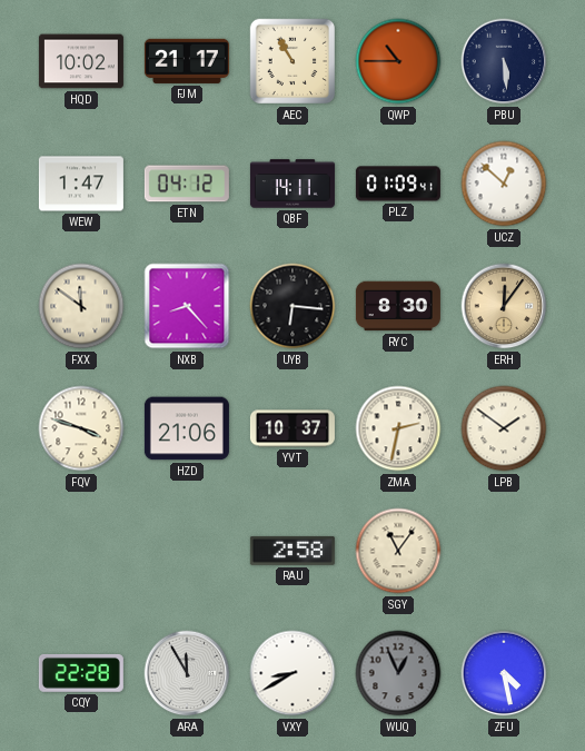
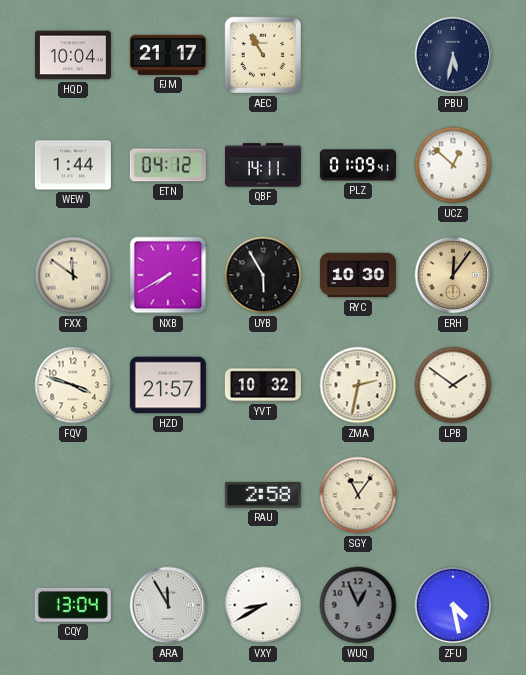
HQD: 10:02 -> 10:04 (73, 55)
QWP: 10:45 -> none (398, 61)
PBU: 5:29 -> 5:32 (453, 55)
WEW: 1:47 -> 1:44 (73, 165)
NXB: 8:23 -> 7:40 (168, 275)
UYB: 6:16 -> 5:55 (263, 275)
RYC: 8:30 -> 10:30 (358, 275)
HZD: 21:06 -> 21:57 (168, 385)
YVT: 10:37 -> 10:32 (263, 385)
CQY: 22:28 -> 13:04 (73, 605)
